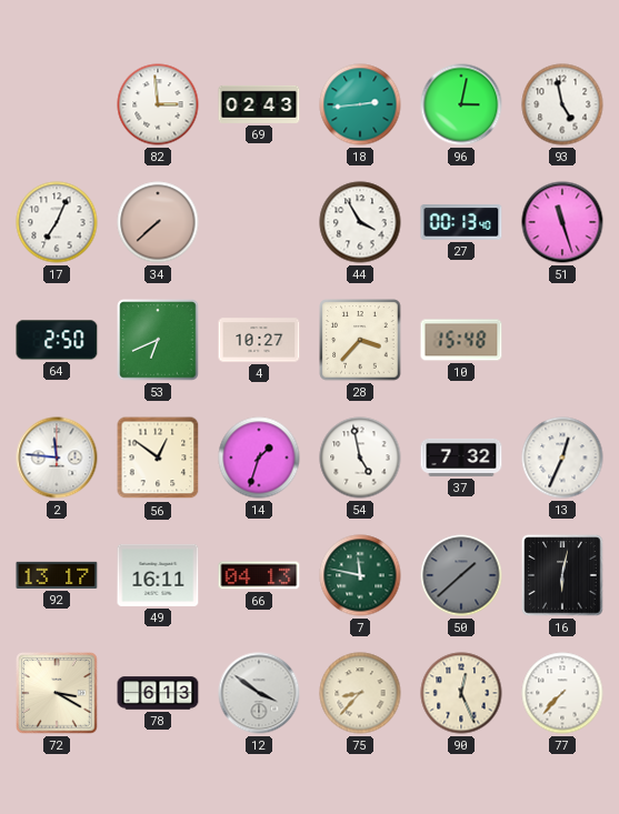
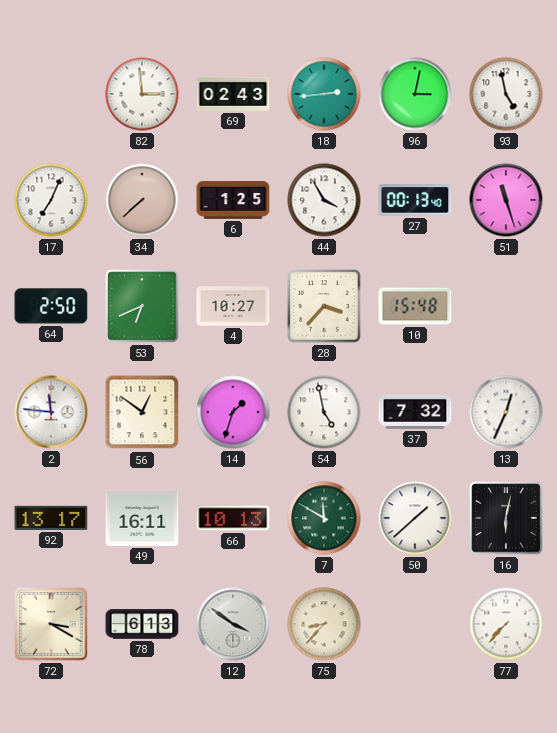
6: none -> 1:25 (233, 200)
66: 04:13 -> 10:13 (233, 518)
7: 11:47 -> 11:50 (324, 518)
50 dial: grey -> white (415, 518)
90: 12:26 -> none (461, 693)
